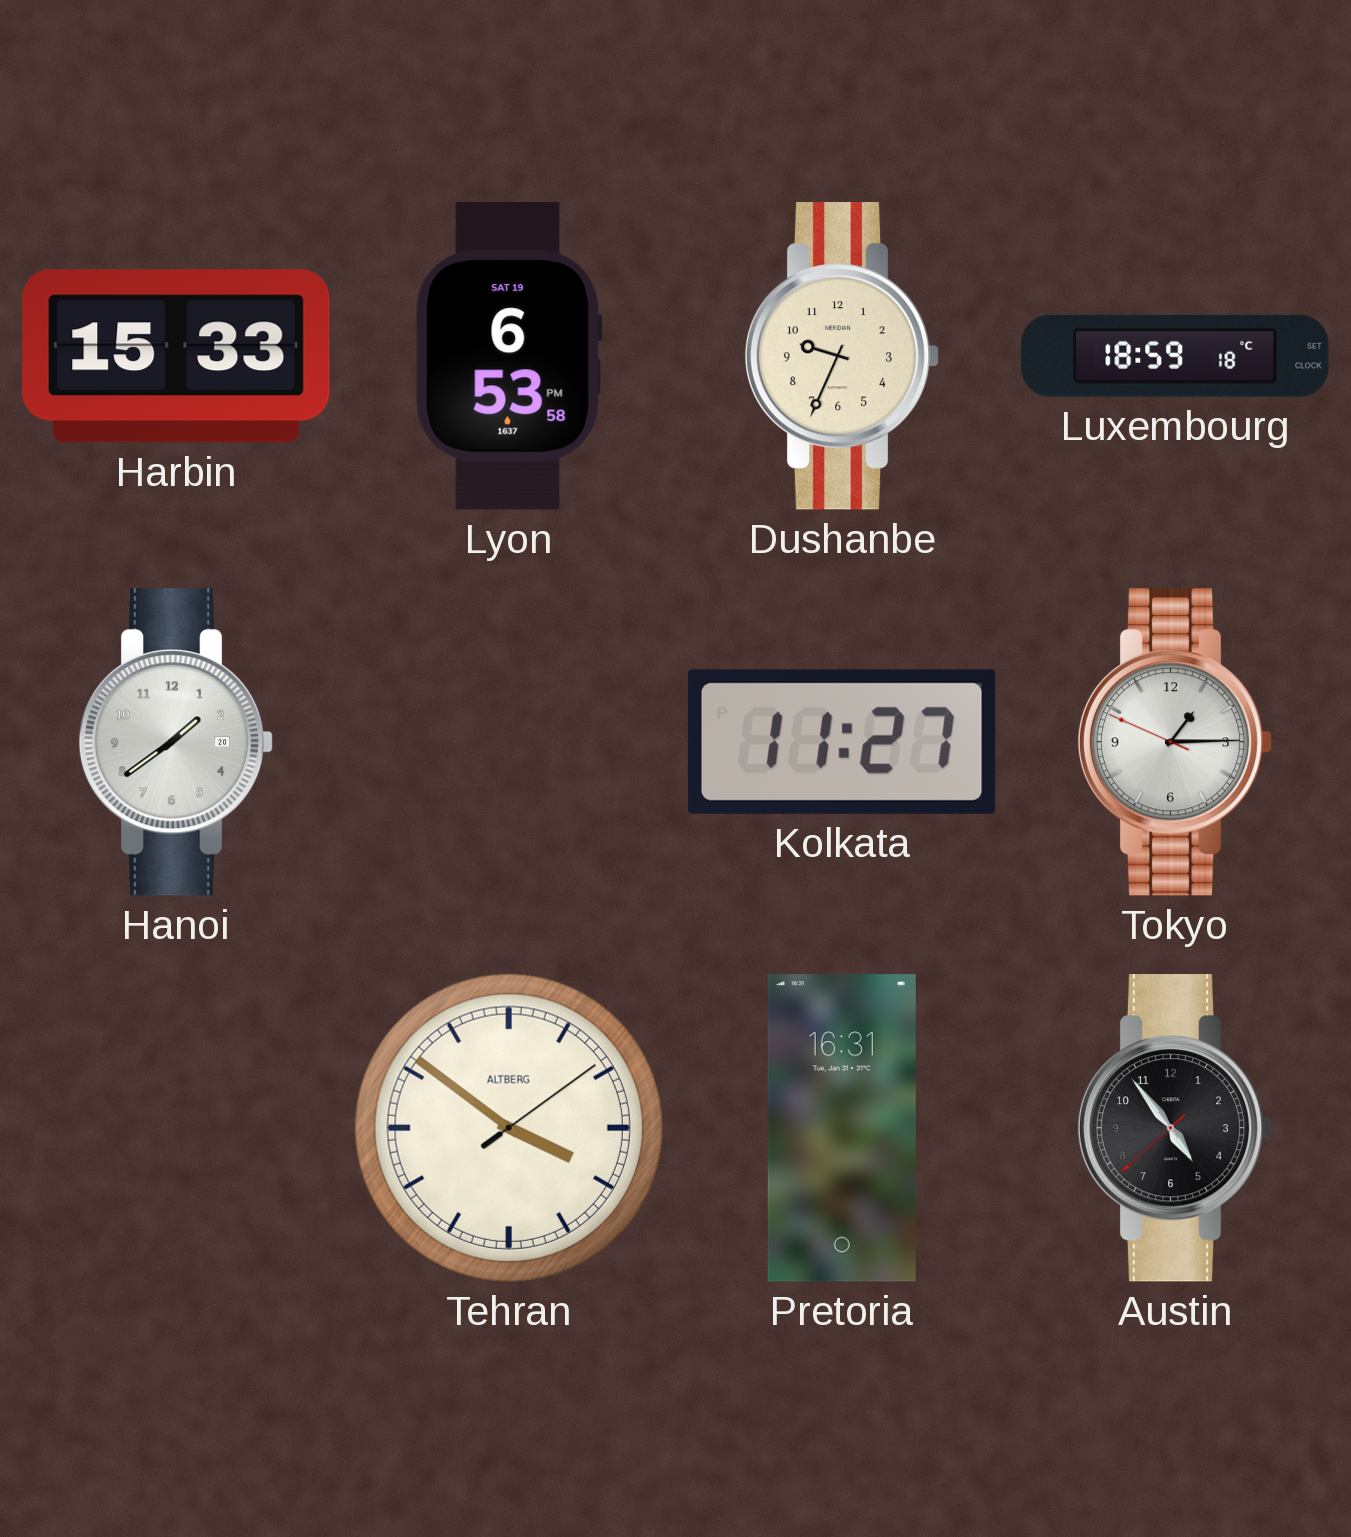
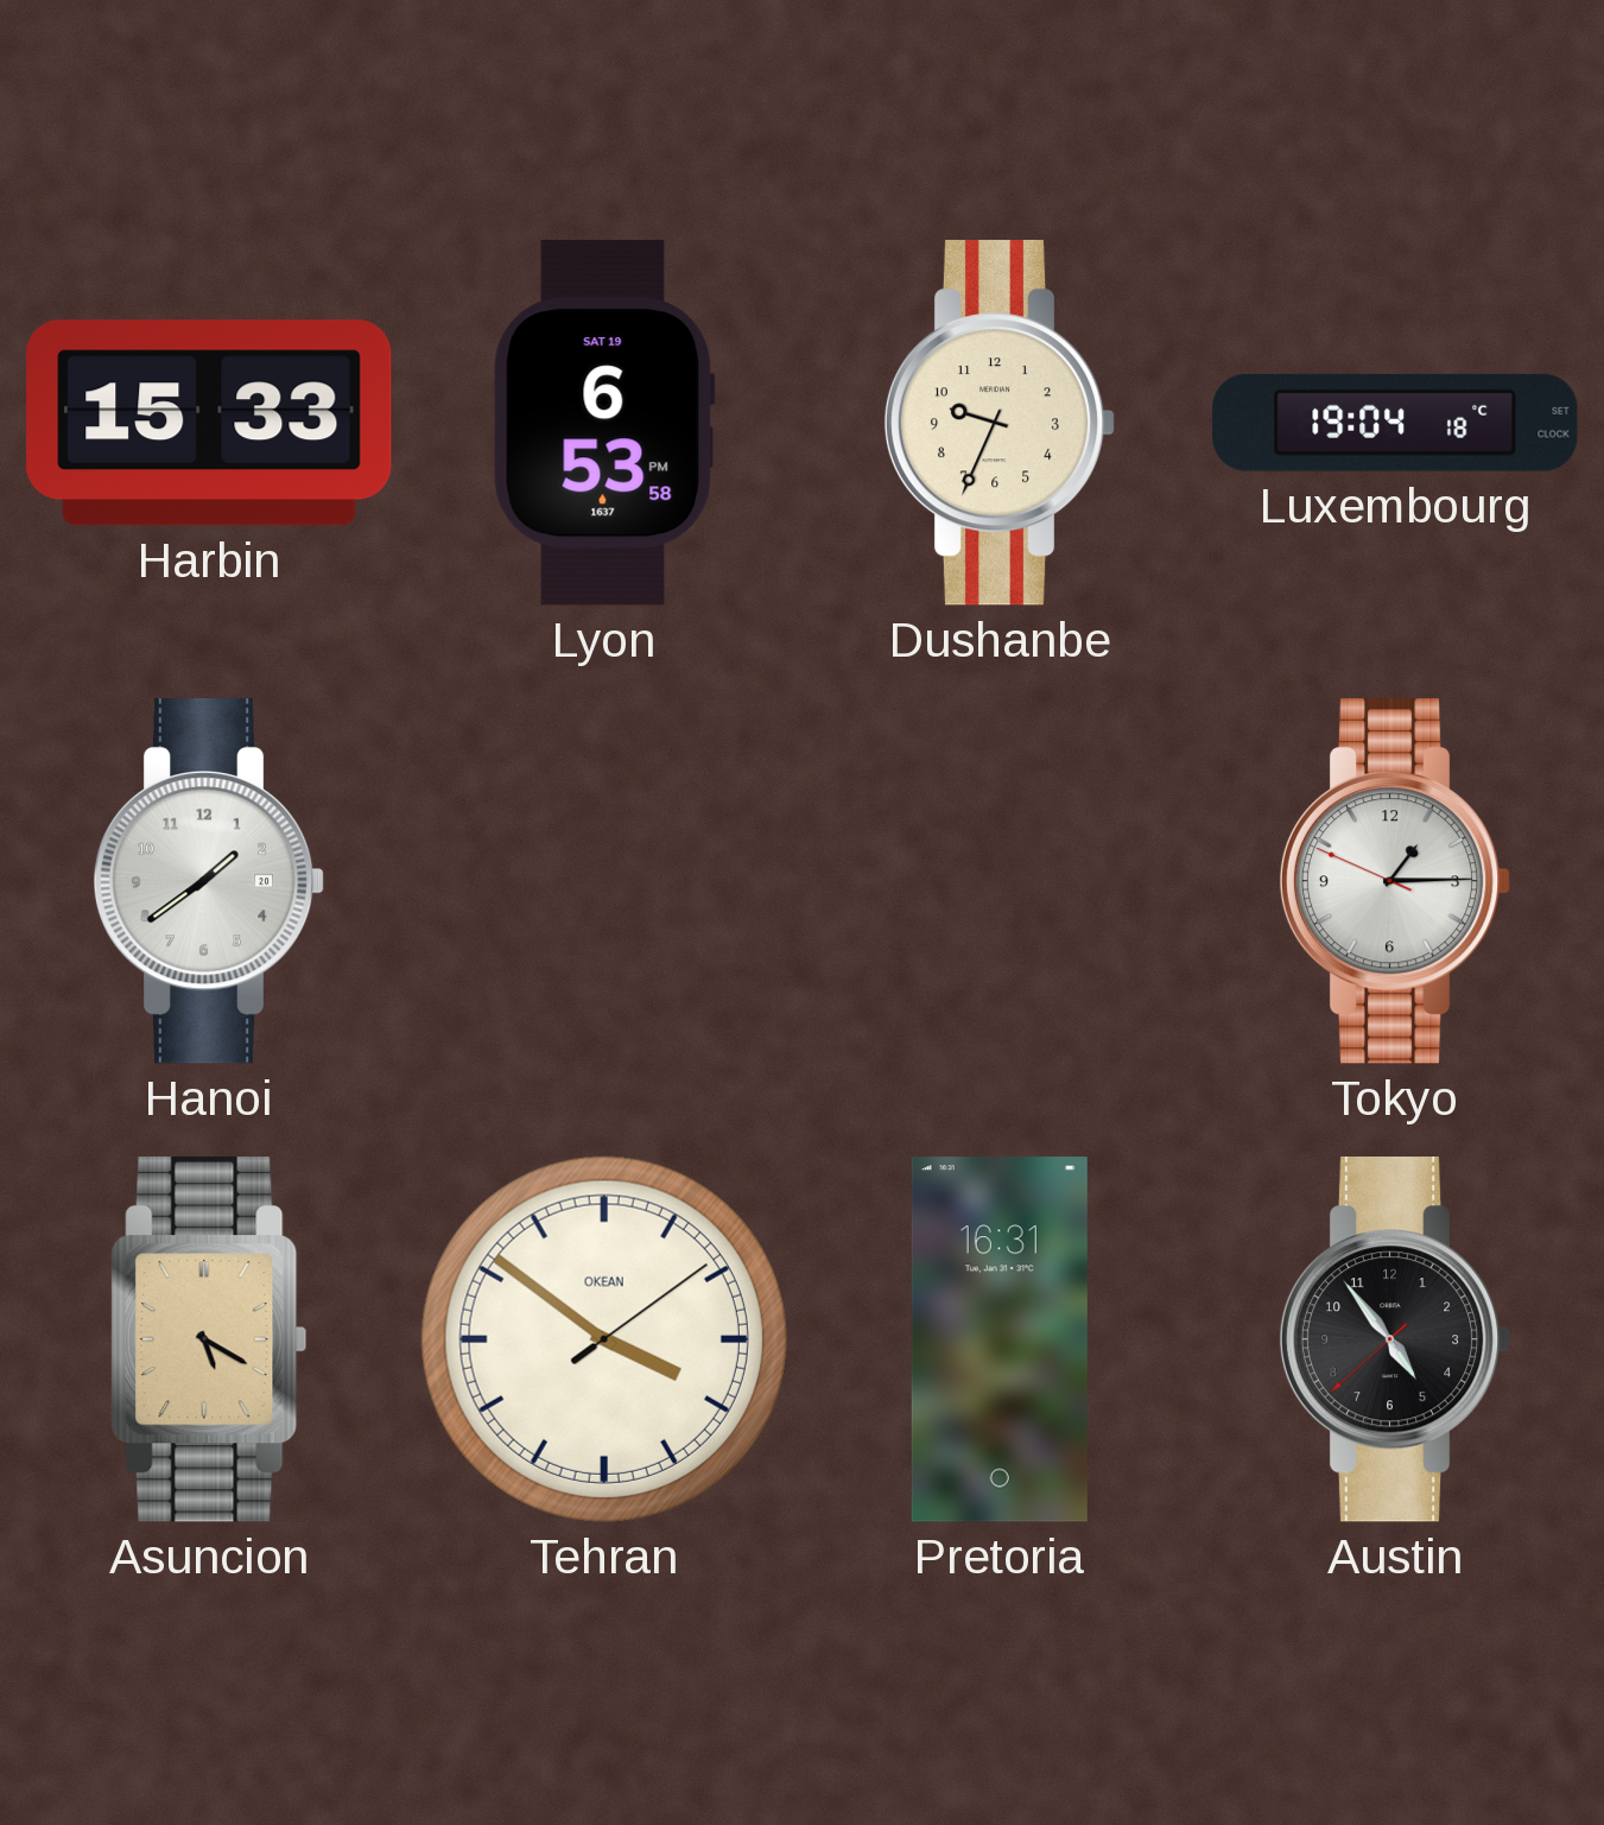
Luxembourg: 18:59 -> 19:04 (1395, 423)
Kolkata: 11:27 -> none (842, 742)
Asuncion: none -> 5:20 (209, 1339)
Tehran brand: ALTBERG -> OKEAN (604, 1339)
